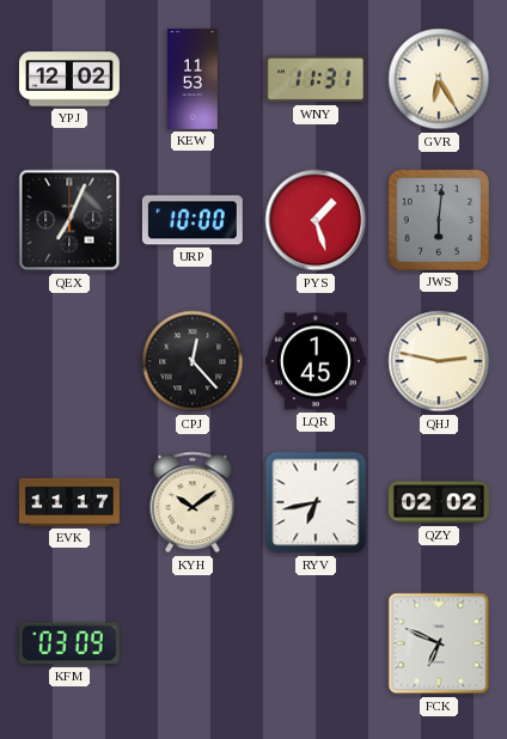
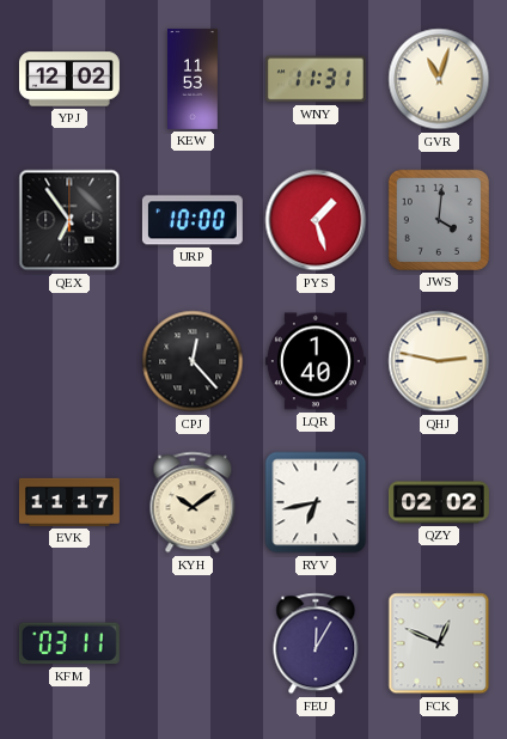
GVR: 6:25 -> 11:03 (439, 79)
QEX: 7:04 -> 6:54 (69, 220)
JWS: 6:01 -> 4:01 (439, 220)
LQR: 1:45 -> 1:40 (316, 361)
KFM: 03:09 -> 03:11 (69, 643)
FEU: none -> 12:05 (316, 643)
FCK: 6:49 -> 12:49 (439, 643)
